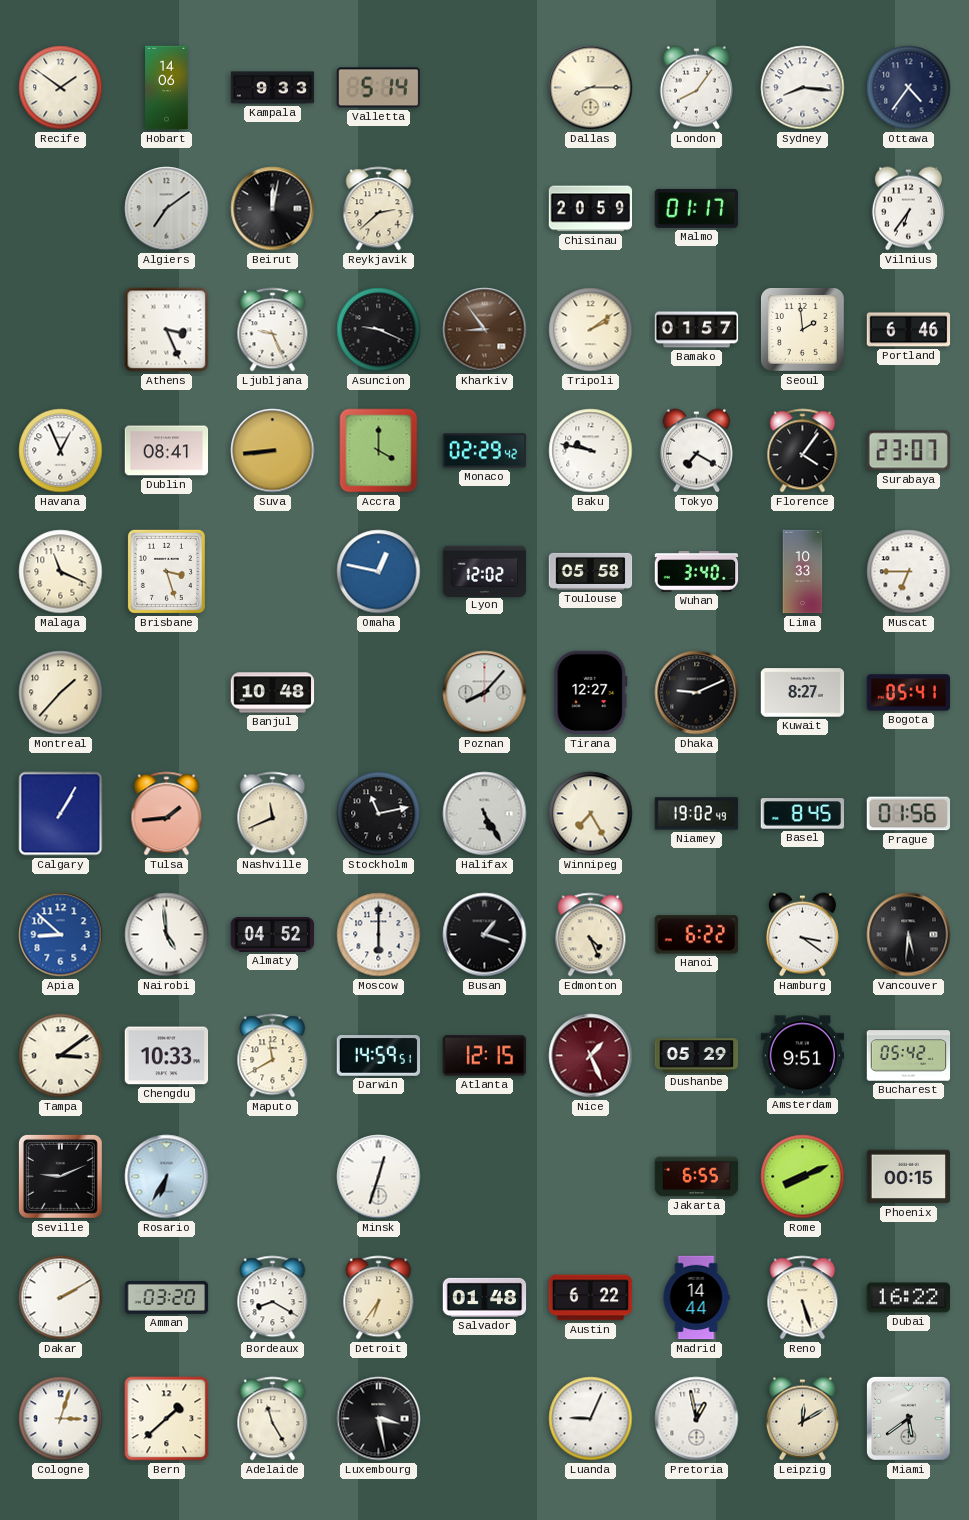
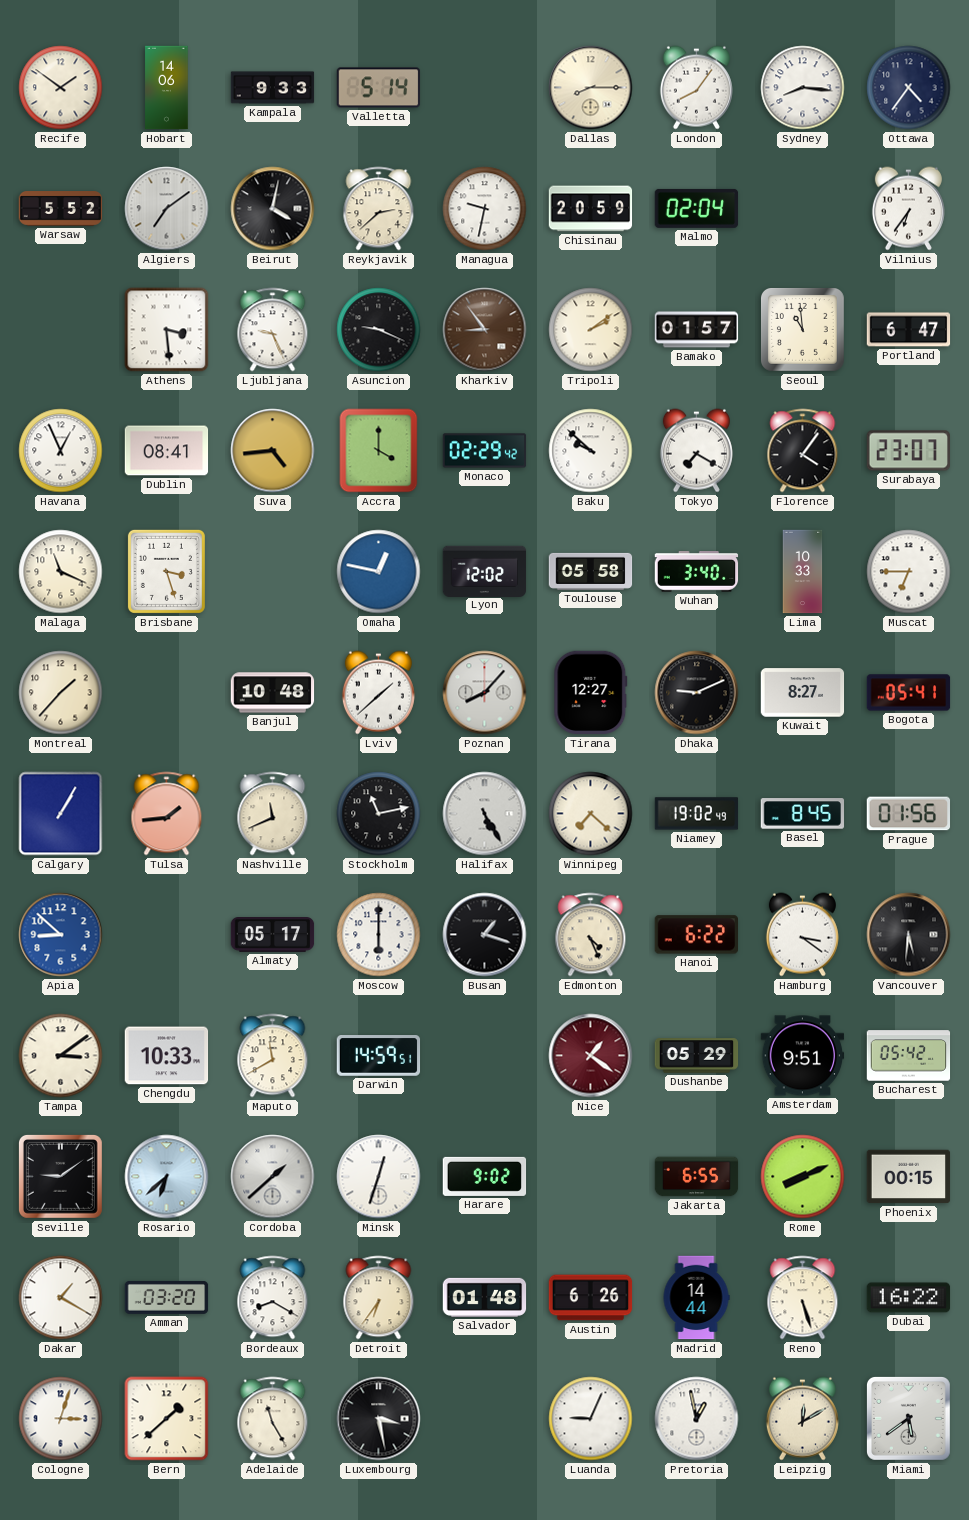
Warsaw: none -> 5:52 (61, 209)
Beirut: 12:02 -> 4:02 (273, 209)
Managua: none -> 9:32 (485, 209)
Malmo: 01:17 -> 02:04 (697, 208)
Athens: 3:26 -> 3:29 (167, 330)
Seoul: 1:59 -> 10:59 (803, 330)
Portland: 6:46 -> 6:47 (909, 330)
Suva: 8:44 -> 4:44 (273, 451)
Baku: 9:47 -> 9:52 (591, 451)
Lviv: none -> 1:38 (378, 693)
Winnipeg: 7:25 -> 7:22 (591, 814)
Nairobi: 4:59 -> none (167, 935)
Almaty: 04:52 -> 05:17 (273, 935)
Atlanta: 12:15 -> none (485, 1056)
Nice: 1:26 -> 1:21 (591, 1056)
Seville: 9:11 -> 9:09 (60, 1176)
Rosario: 6:35 -> 6:38 (167, 1177)
Cordoba: none -> 1:38 (273, 1177)
Harare: none -> 9:02 (485, 1176)
Dakar: 2:10 -> 1:20 (61, 1298)
Austin: 6:22 -> 6:26 (591, 1298)
